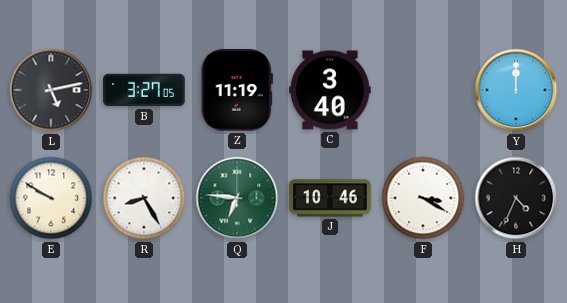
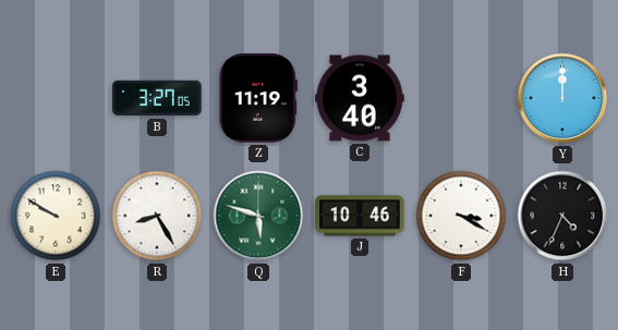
L: 5:13 -> none (51, 90)
Q: 6:46 -> 5:48 (258, 216)
